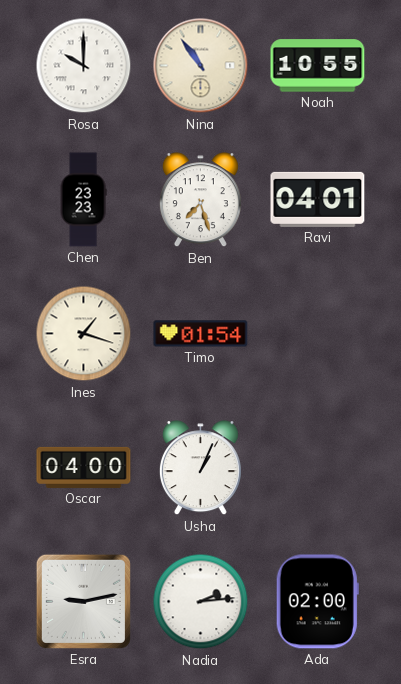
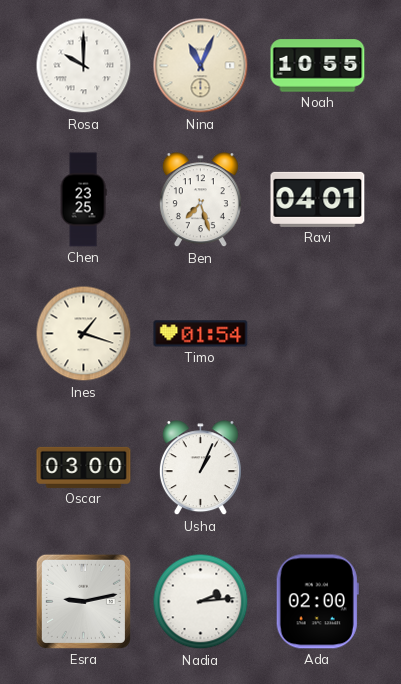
Nina: 10:54 -> 11:04 (201, 66)
Chen: 23:23 -> 23:25 (83, 200)
Oscar: 04:00 -> 03:00 (84, 467)
